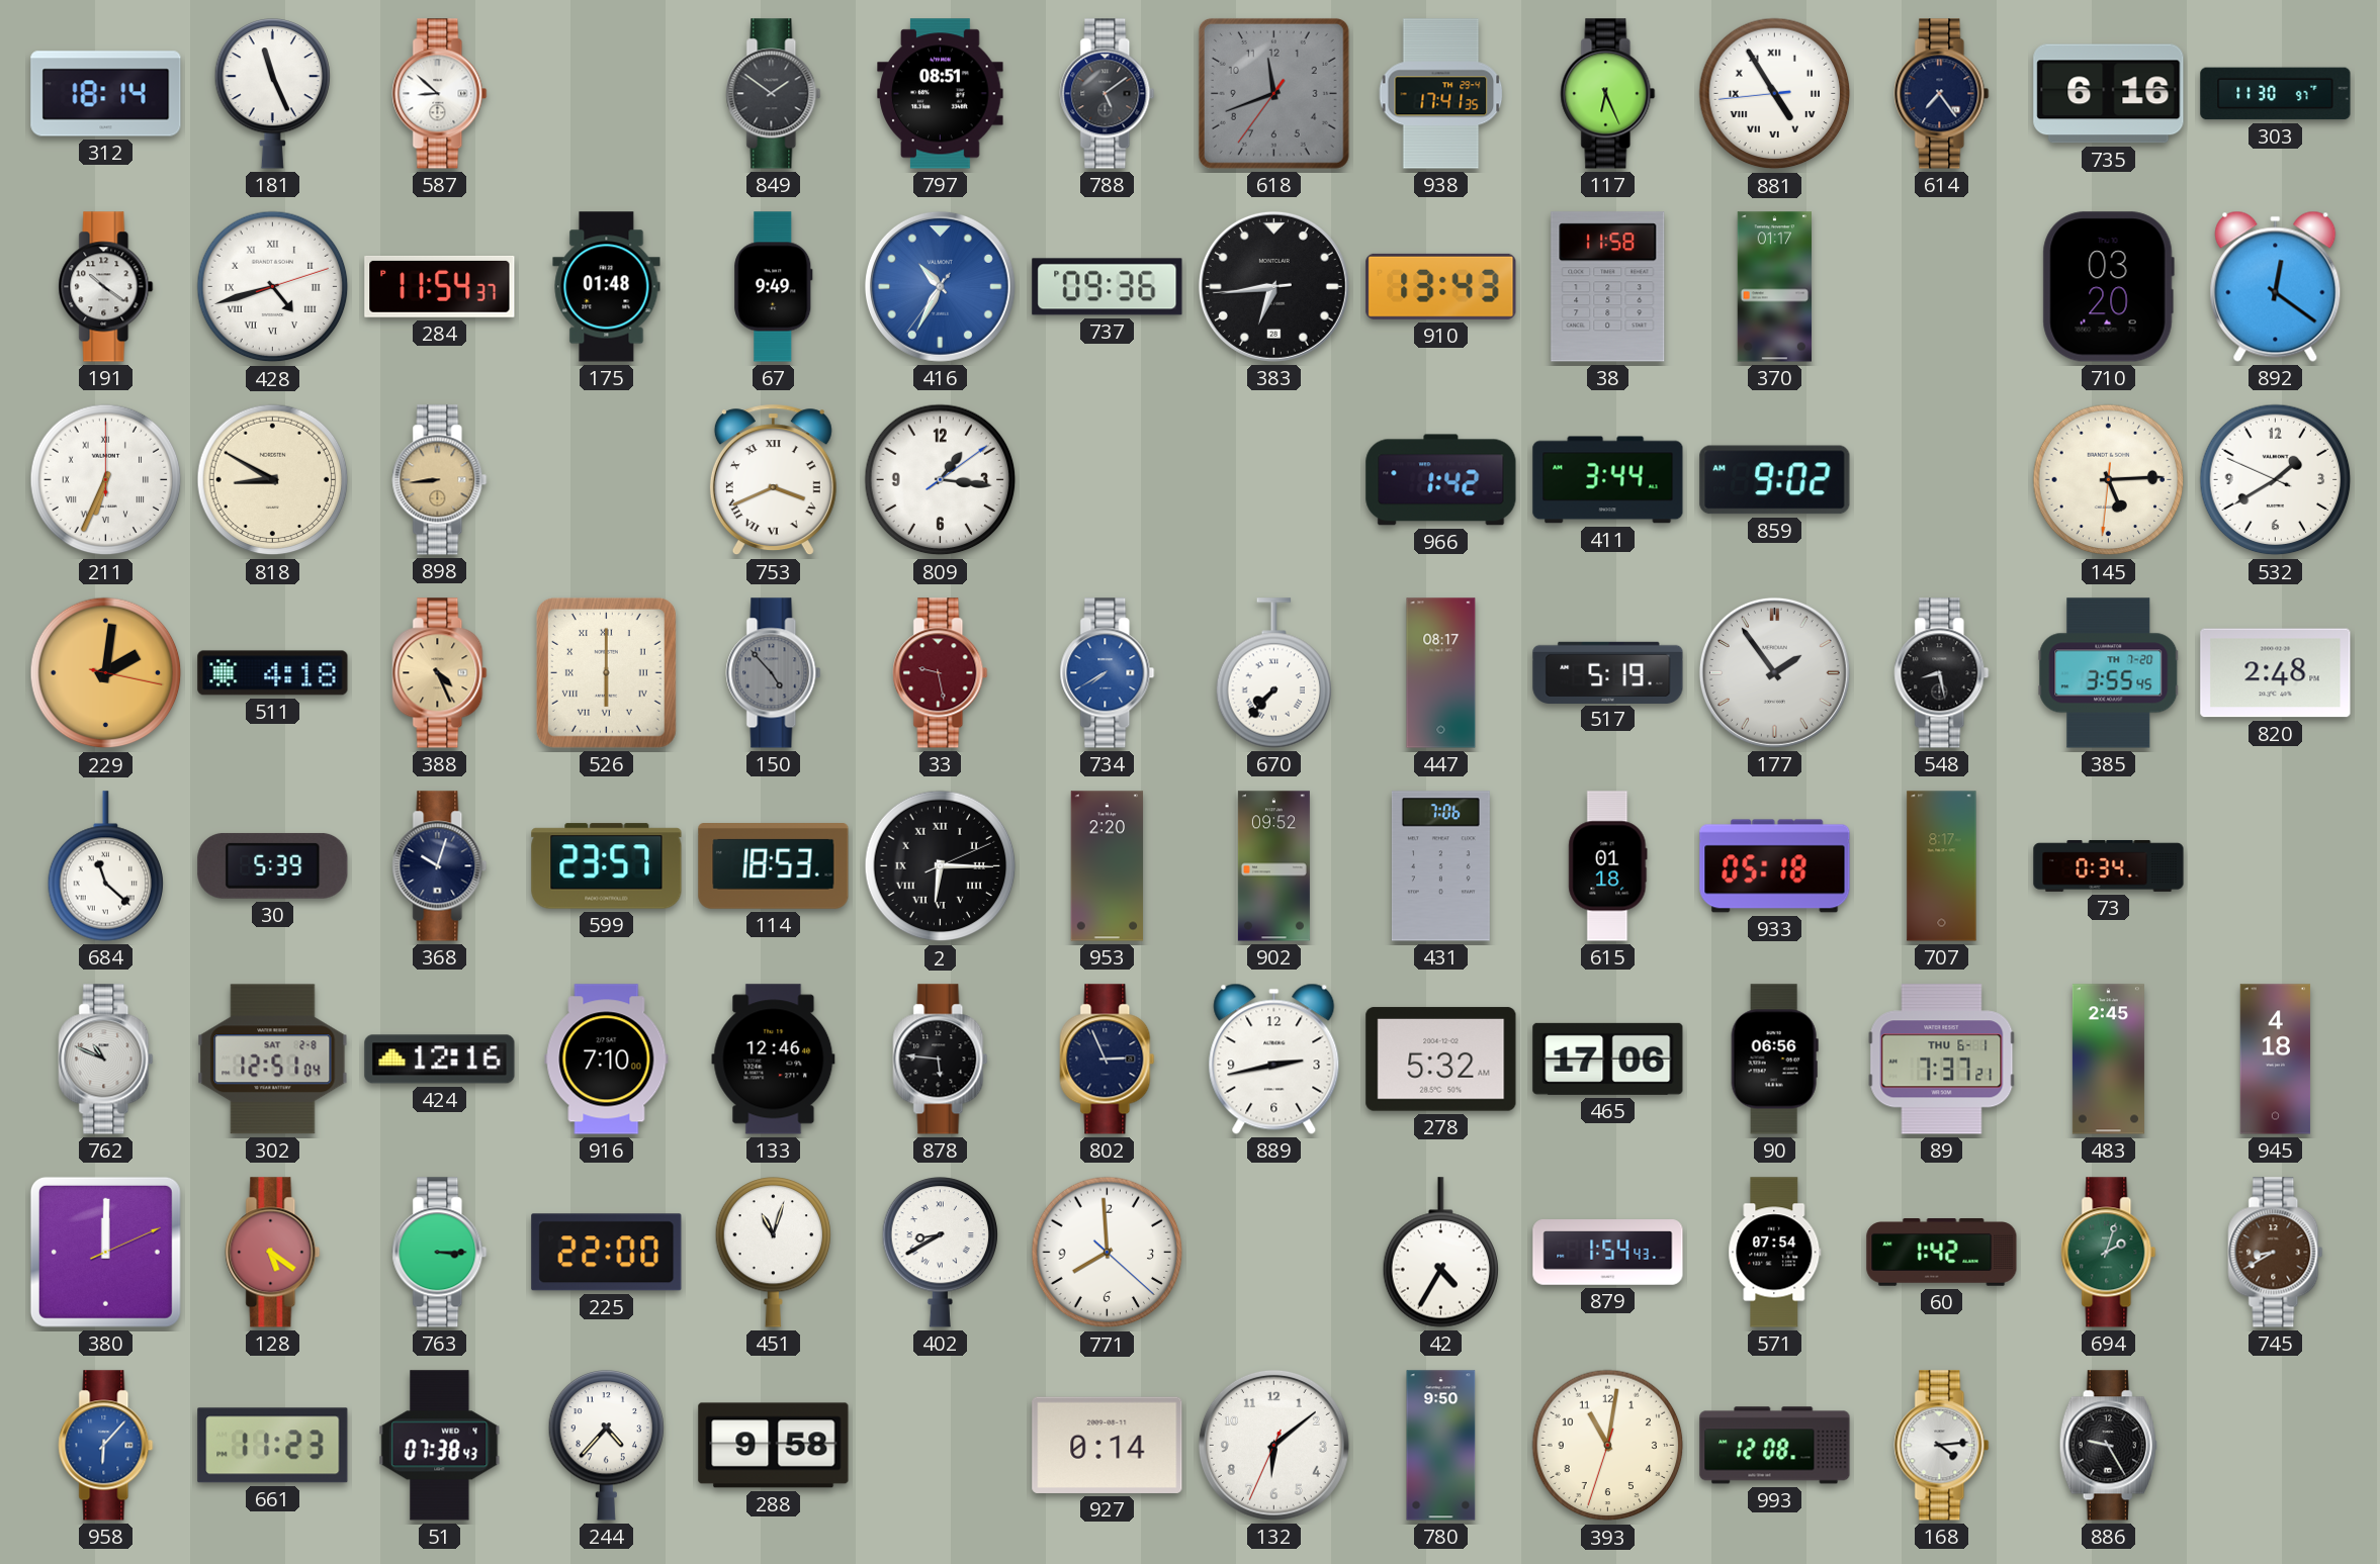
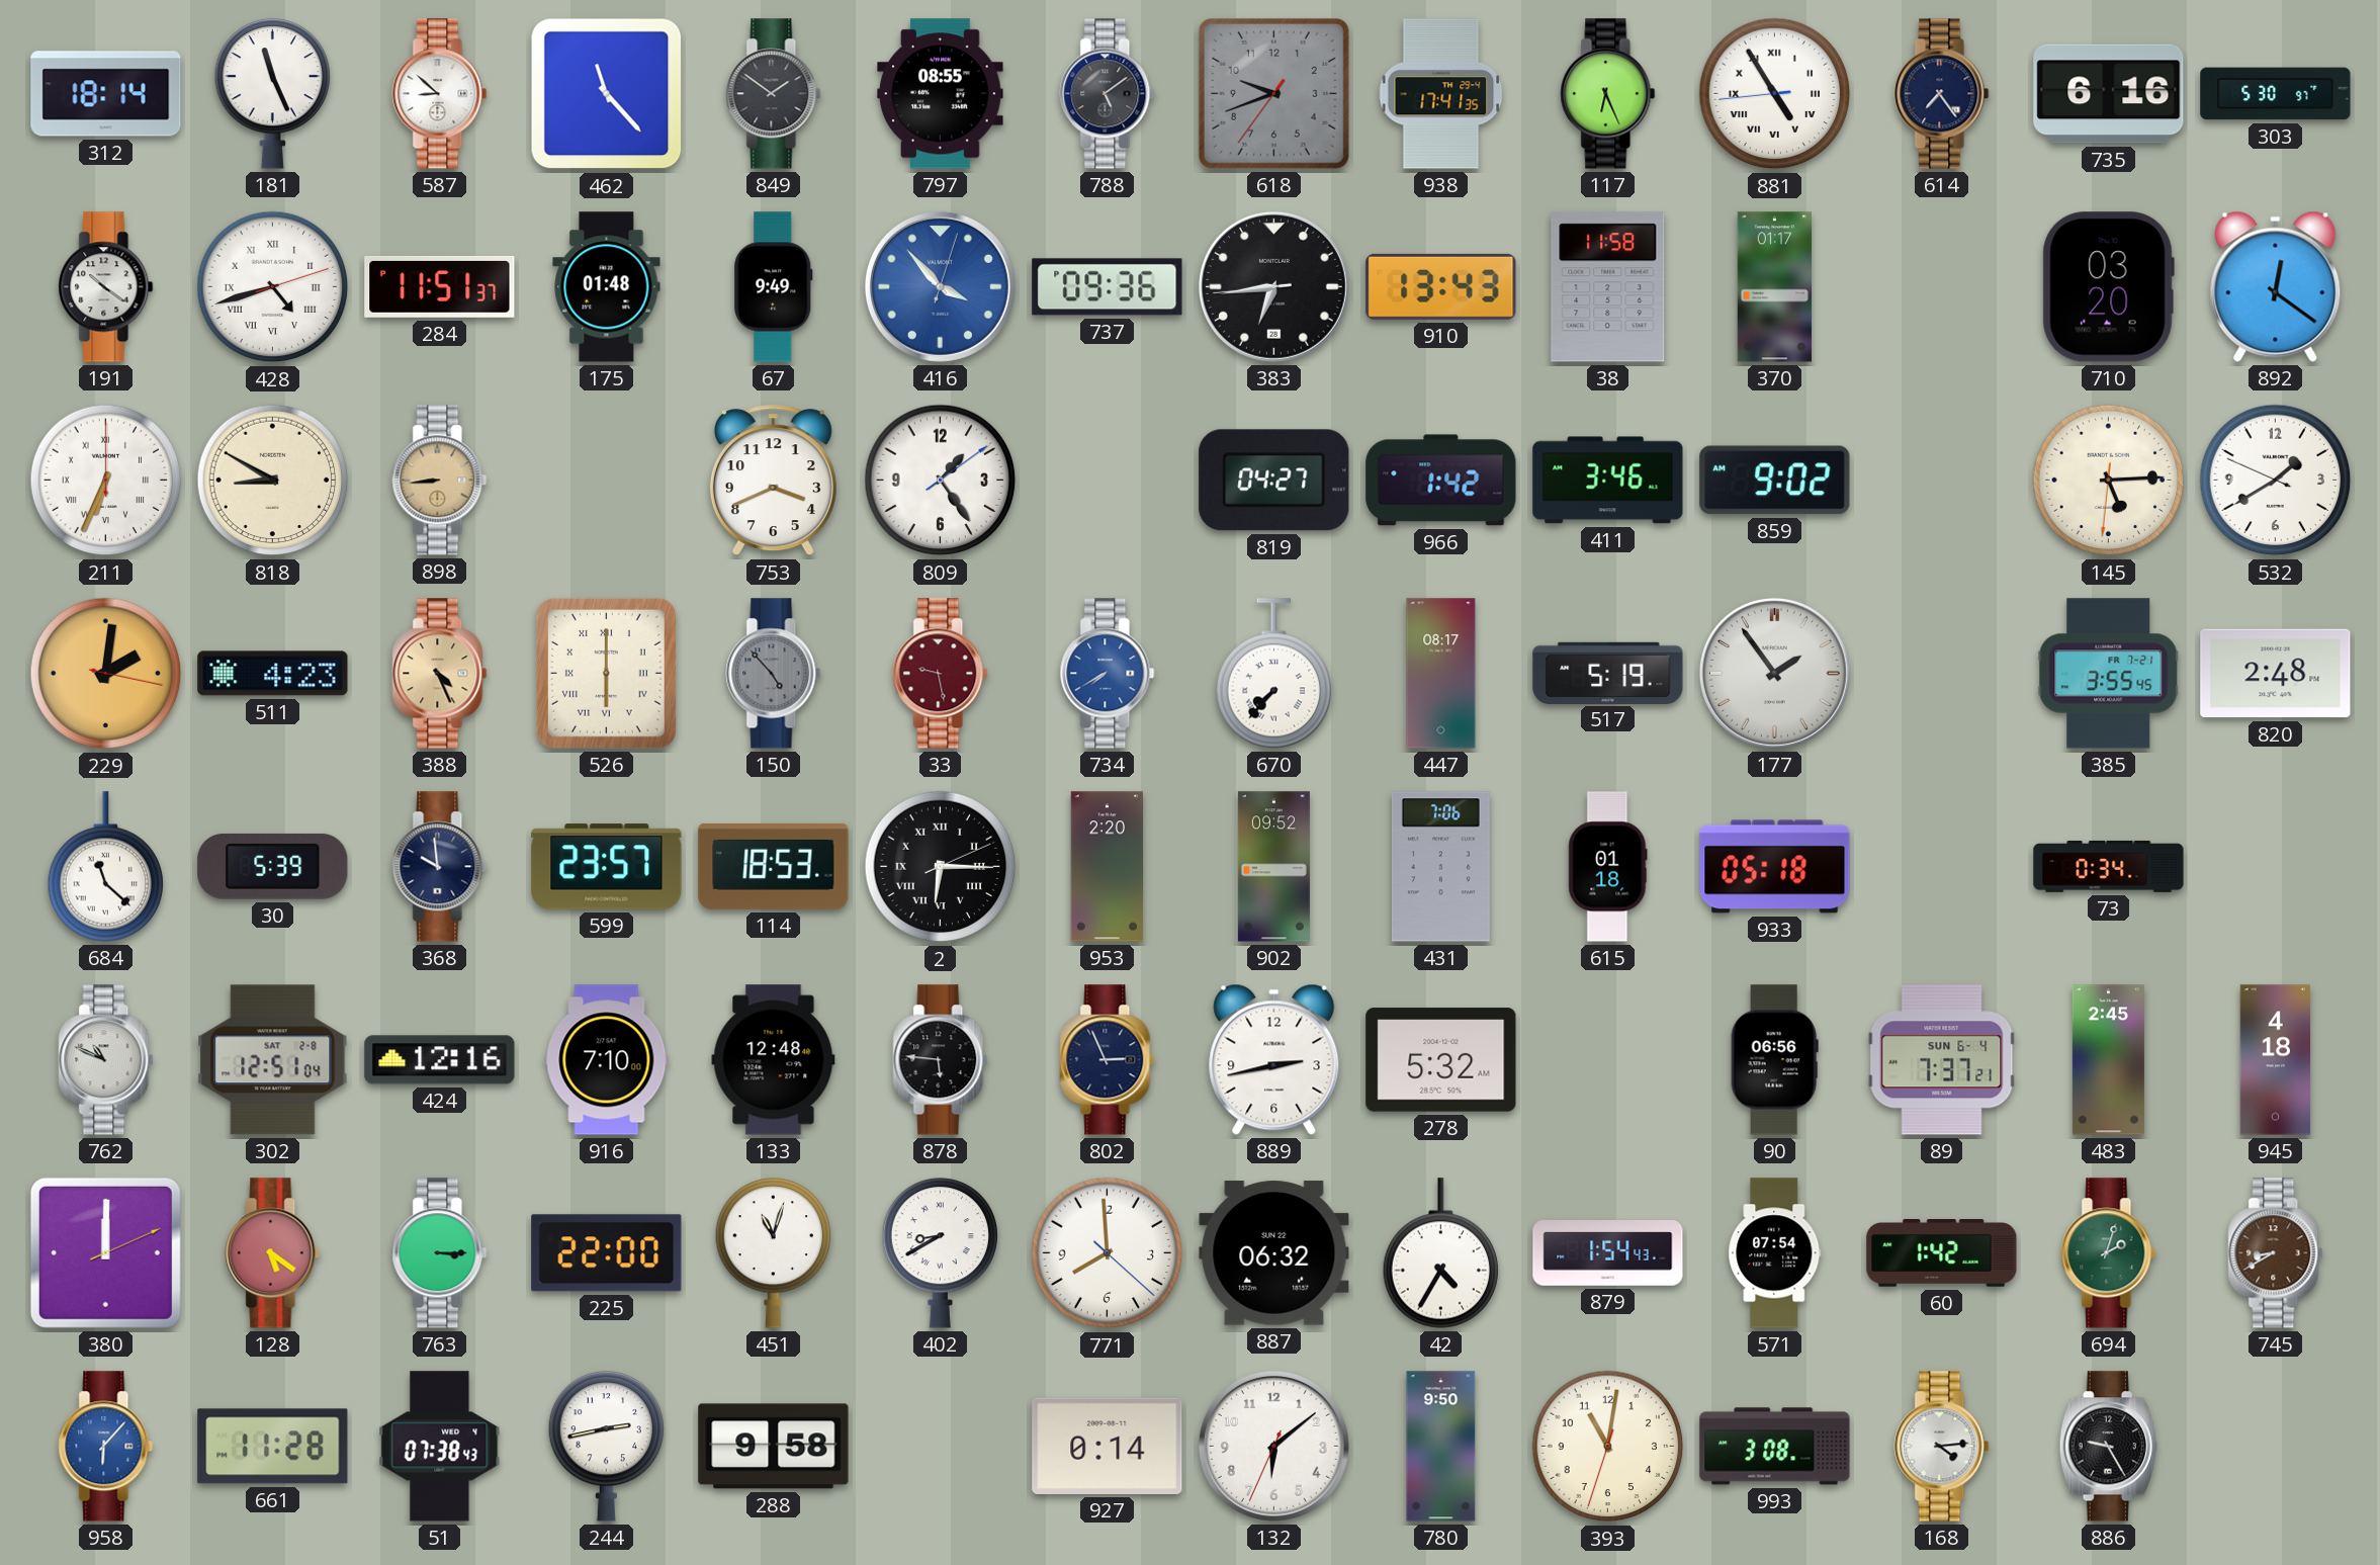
462: none -> 11:23 (607, 94)
797: 08:51 -> 08:55 (941, 94)
618: 11:41 -> 9:41 (1273, 93)
303: 11:30 -> 5:30 (2276, 94)
284: 11:54 -> 11:51 (440, 286)
416: 10:34 -> 3:53 (940, 286)
753 numerals: Roman -> Arabic (773, 481)
809: 1:16 -> 1:24 (941, 481)
819: none -> 04:27 (1274, 481)
411: 3:44 -> 3:46 (1608, 481)
511: 4:18 -> 4:23 (273, 674)
548: 8:28 -> none (1942, 673)
385 date: TH 7-20 -> FR 7-21 (2109, 674)
368: 10:03 -> 9:59 (440, 867)
707: 8:17 -> none (1942, 866)
133: 12:46 -> 12:48 (774, 1060)
465: 17:06 -> none (1608, 1059)
89 date: THU 6-1 -> SUN 6-4 (1942, 1060)
887: none -> 06:32 (1274, 1253)
661: 11:23 -> 11:28 (273, 1447)
244: 4:37 -> 2:43 (607, 1447)
993: 12:08 -> 3:08 (1775, 1447)
